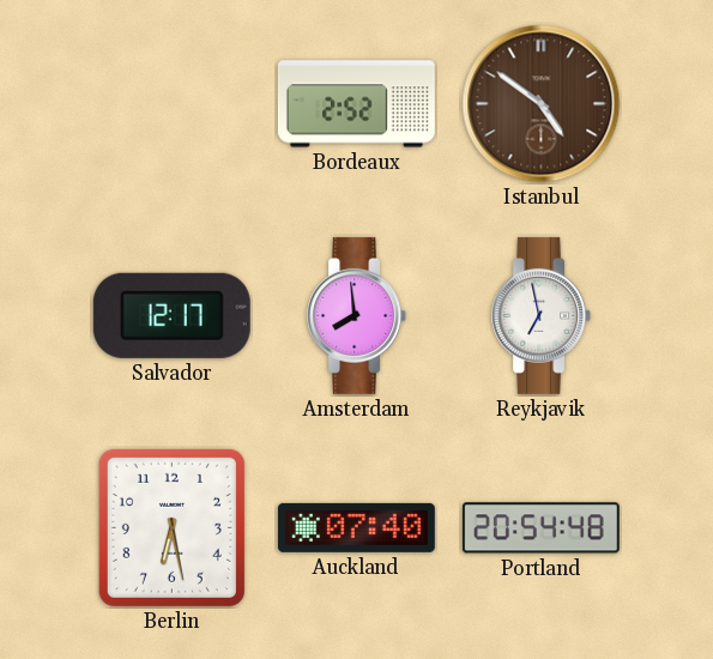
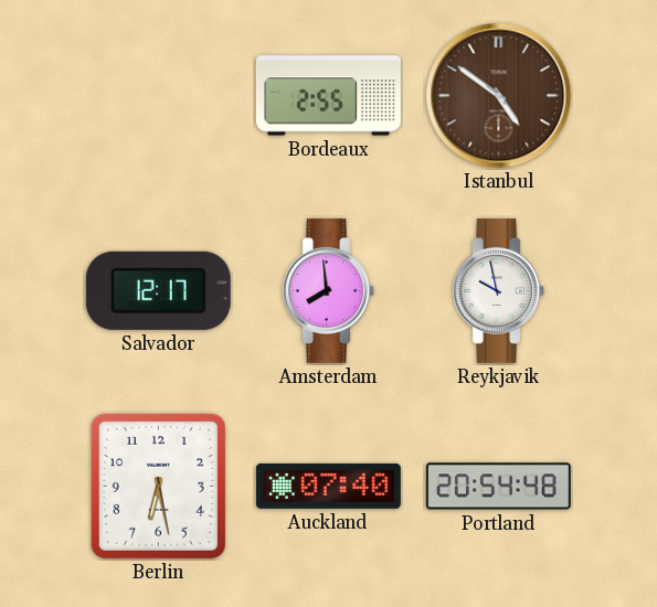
Bordeaux: 2:52 -> 2:55 (328, 96)
Reykjavik: 6:58 -> 9:58 (499, 290)
